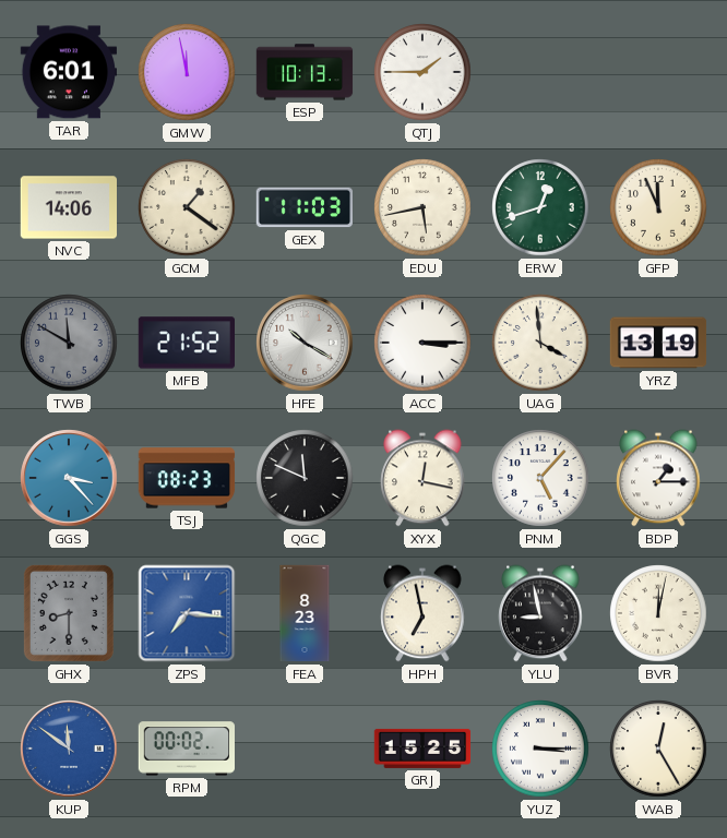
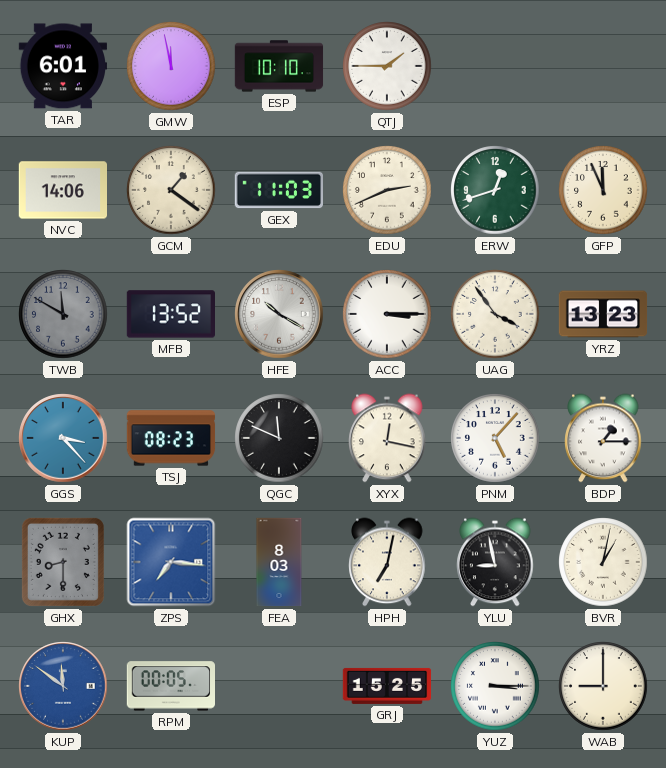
ESP: 10:13 -> 10:10 (279, 66)
EDU: 5:43 -> 2:41 (387, 190)
MFB: 21:52 -> 13:52 (170, 314)
UAG: 3:59 -> 3:54 (495, 314)
YRZ: 13:19 -> 13:23 (603, 314)
FEA: 8:23 -> 8:03 (279, 562)
HPH: 6:58 -> 7:02 (387, 562)
BVR: 12:02 -> 1:02 (603, 562)
RPM: 00:02 -> 00:05 (170, 686)
WAB: 12:25 -> 9:00 (603, 686)
